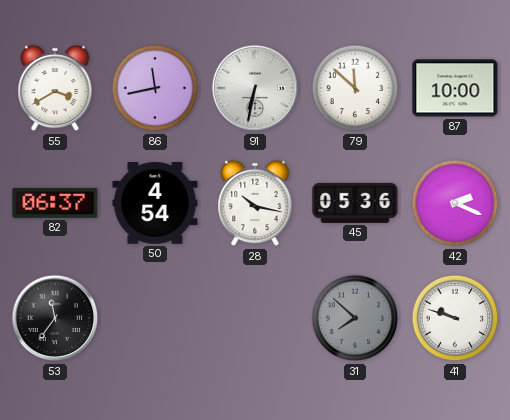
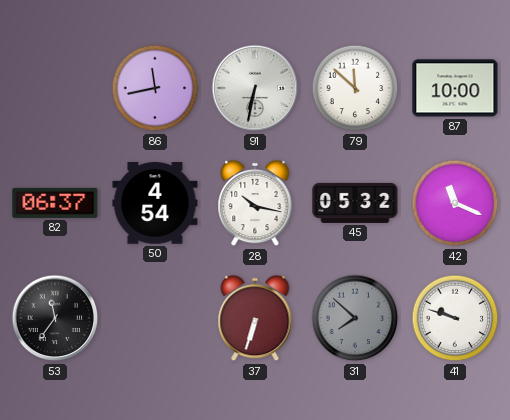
55: 3:40 -> none (55, 88)
45: 05:36 -> 05:32 (355, 203)
42: 2:19 -> 11:19 (455, 203)
37: none -> 6:33 (255, 318)
